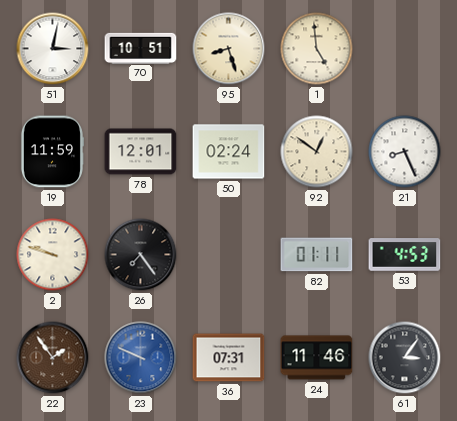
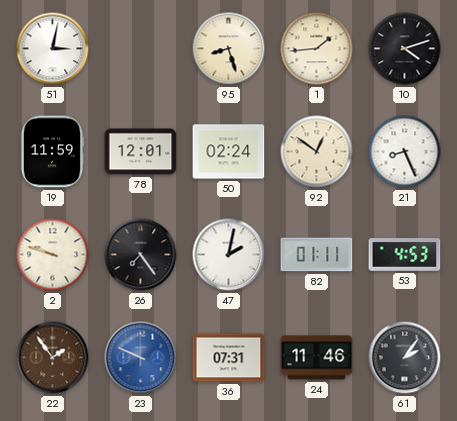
70: 10:51 -> none (141, 48)
1: 4:59 -> 1:44 (317, 49)
10: none -> 4:12 (405, 49)
47: none -> 2:02 (229, 255)
61: 3:06 -> 2:06 (405, 358)
